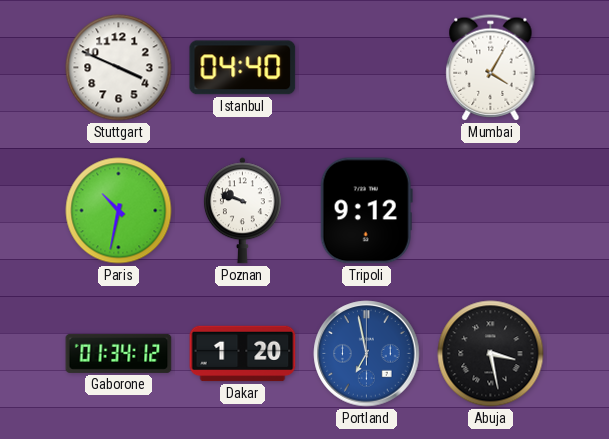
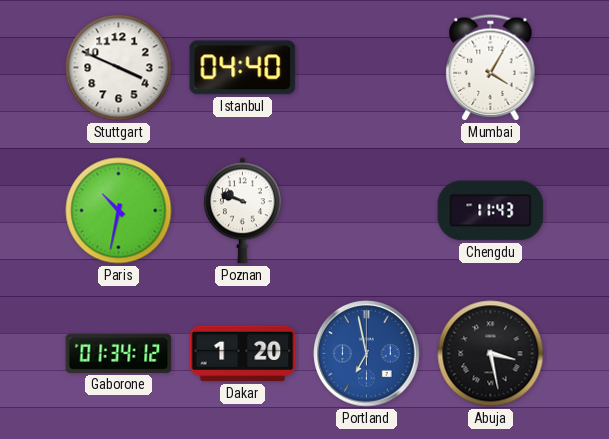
Tripoli: 9:12 -> none (366, 211)
Chengdu: none -> 11:43 (491, 211)
